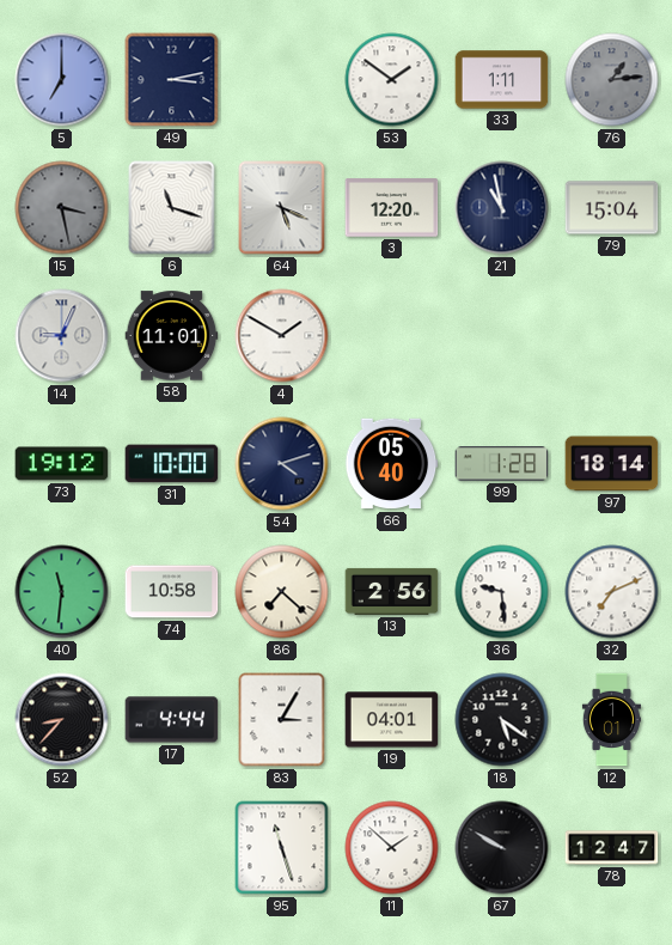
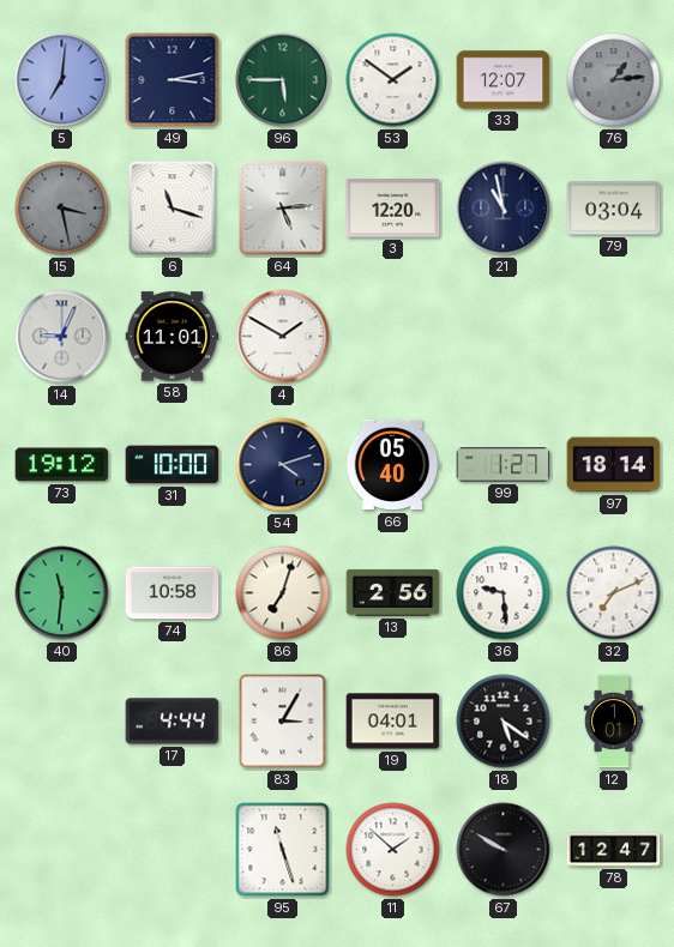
5: 7:00 -> 7:01 (62, 80)
96: none -> 5:45 (283, 80)
33: 1:11 -> 12:07 (504, 80)
64: 5:19 -> 5:14 (283, 209)
79: 15:04 -> 03:04 (614, 209)
99: 1:28 -> 1:27 (504, 465)
86: 7:22 -> 7:03 (283, 593)
52: 8:37 -> none (62, 720)
